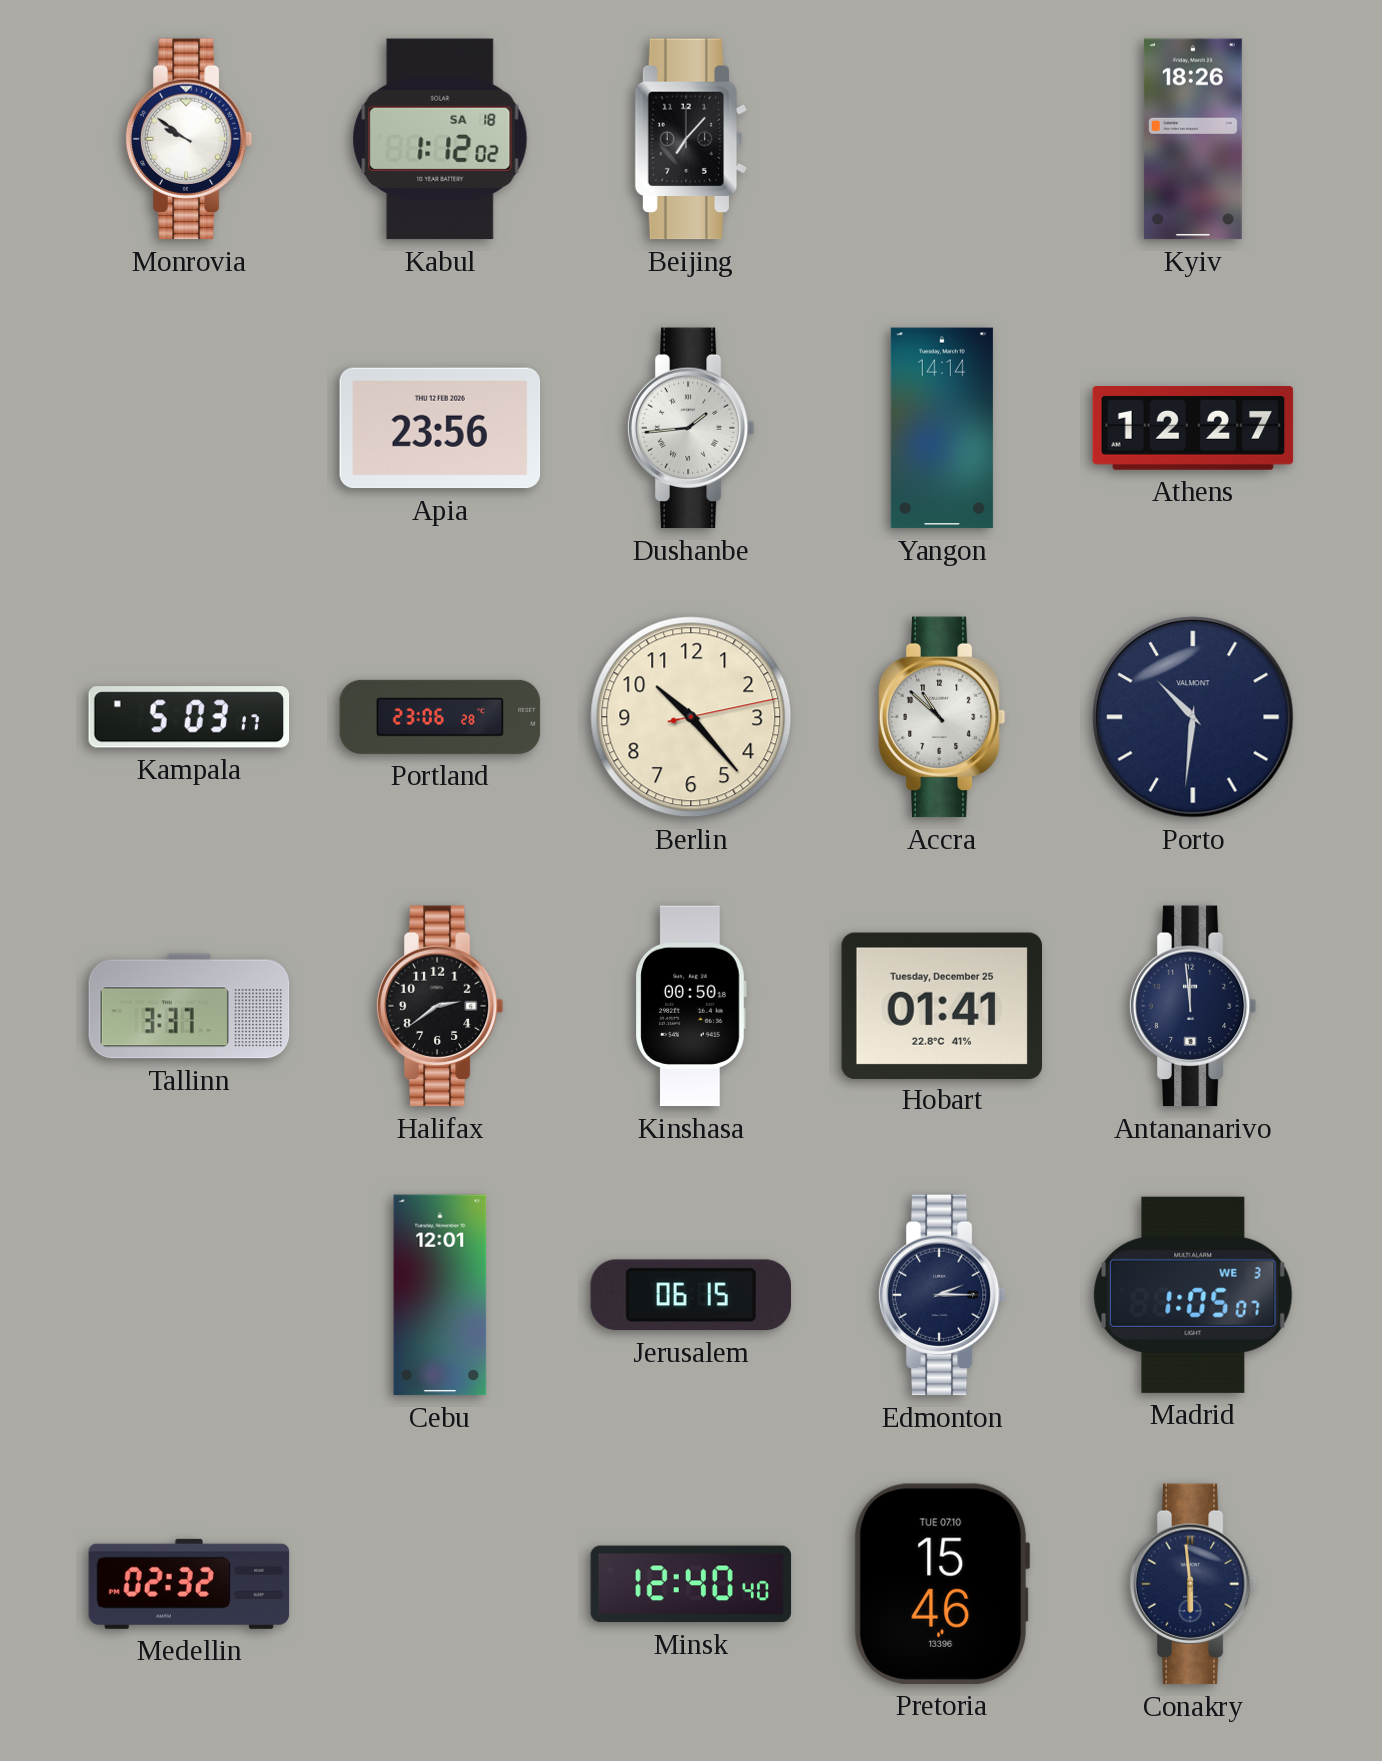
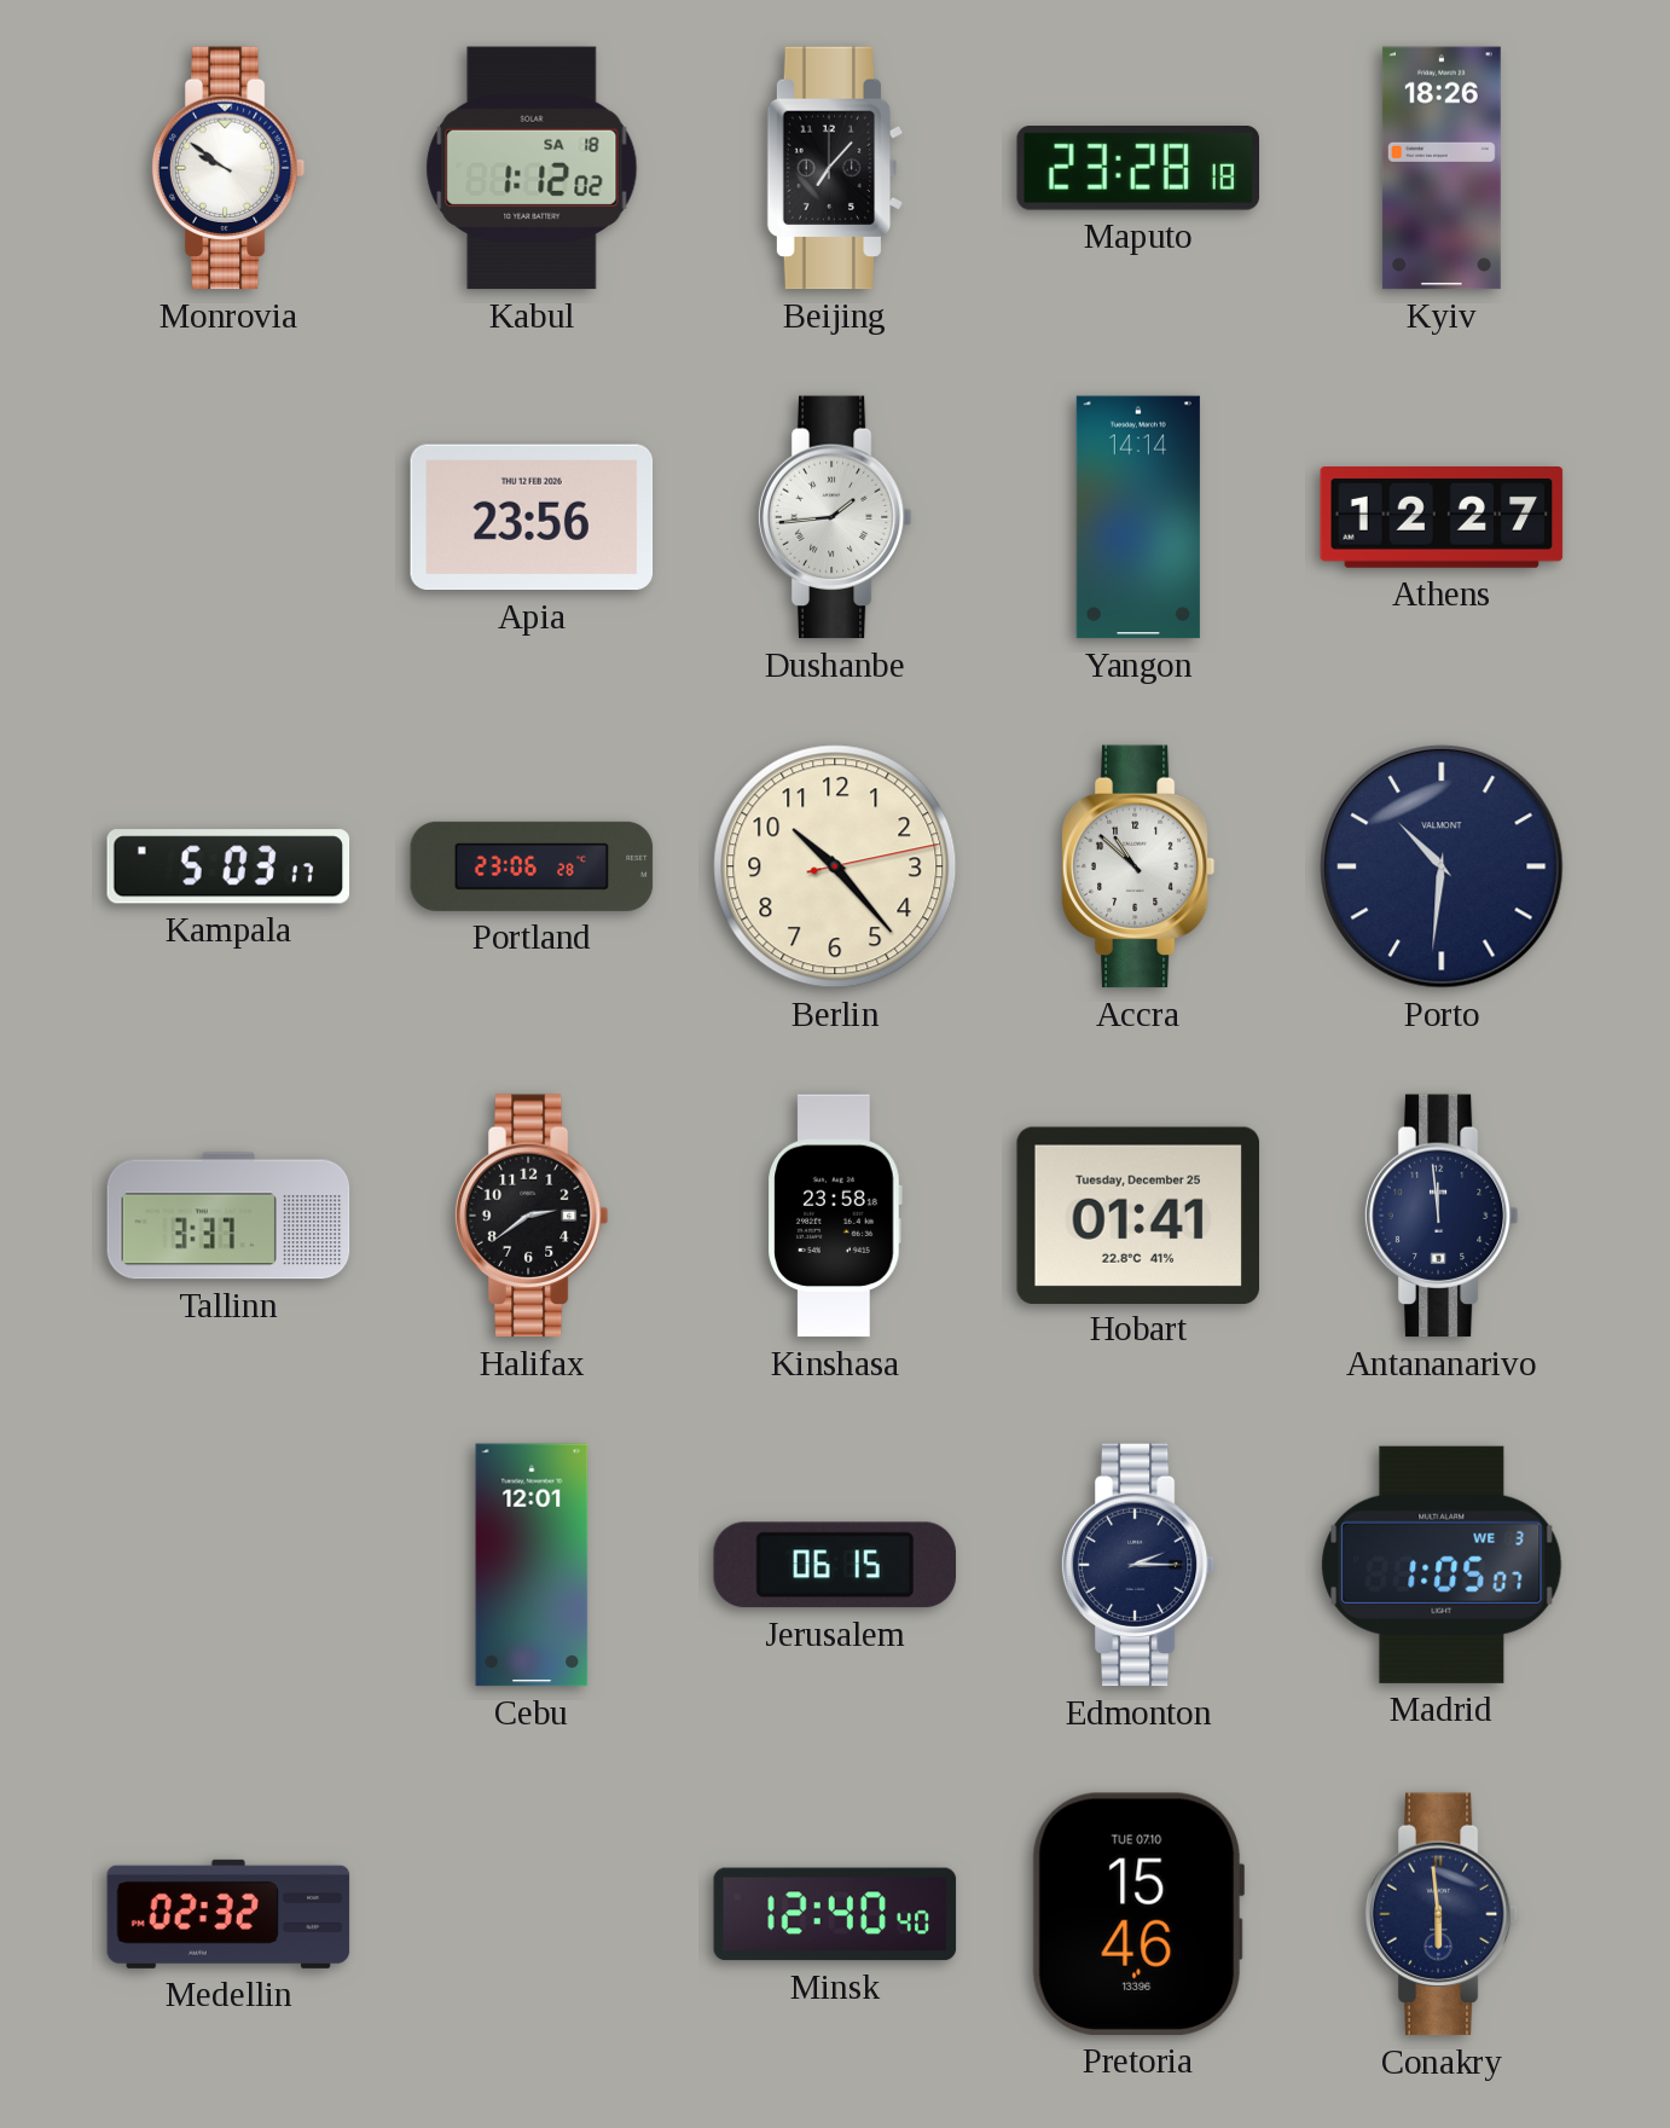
Maputo: none -> 23:28 (1137, 169)
Kinshasa: 00:50 -> 23:58 (835, 1216)
